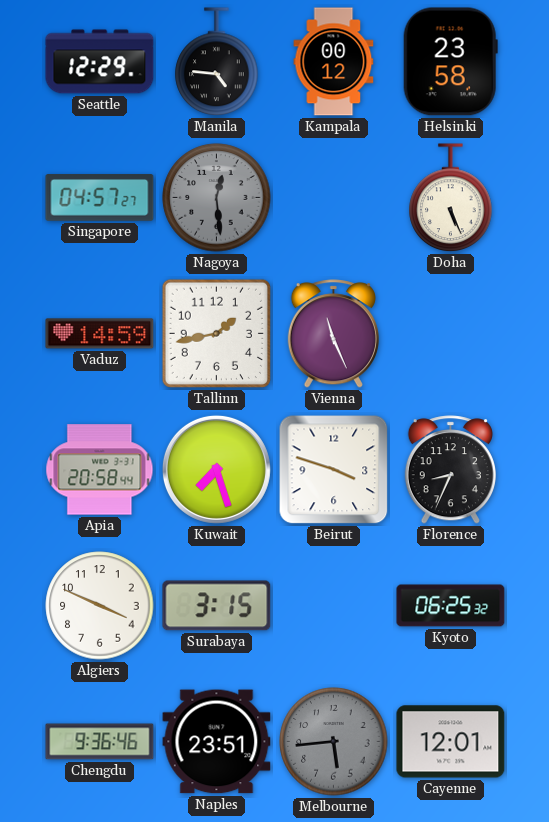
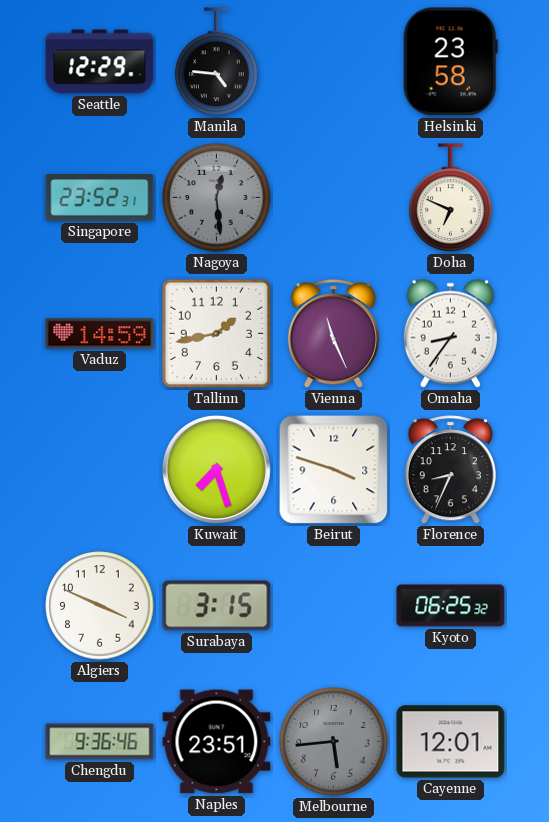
Kampala: 00:12 -> none (334, 62)
Singapore: 04:57 -> 23:52 (100, 198)
Doha: 5:26 -> 6:49 (451, 198)
Omaha: none -> 8:36 (450, 333)
Apia: 20:58 -> none (100, 470)
